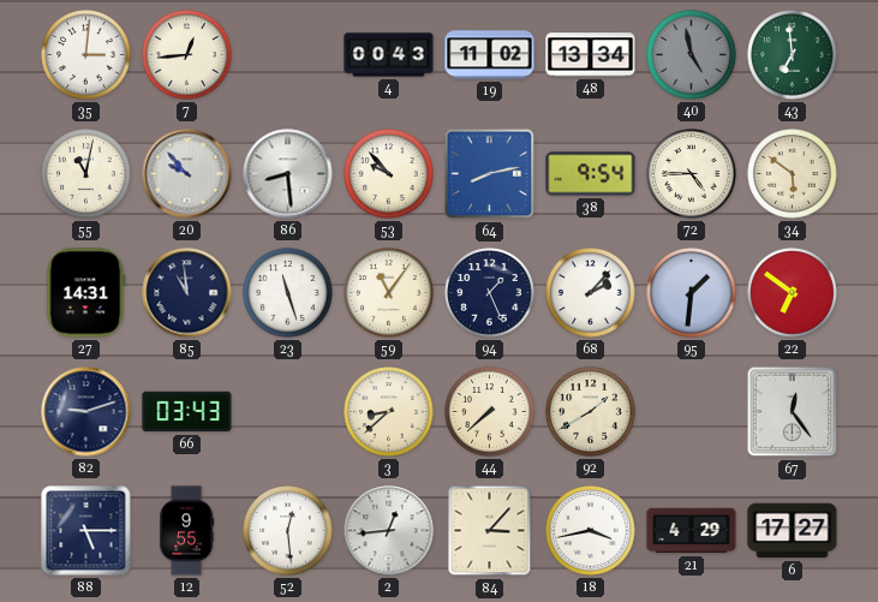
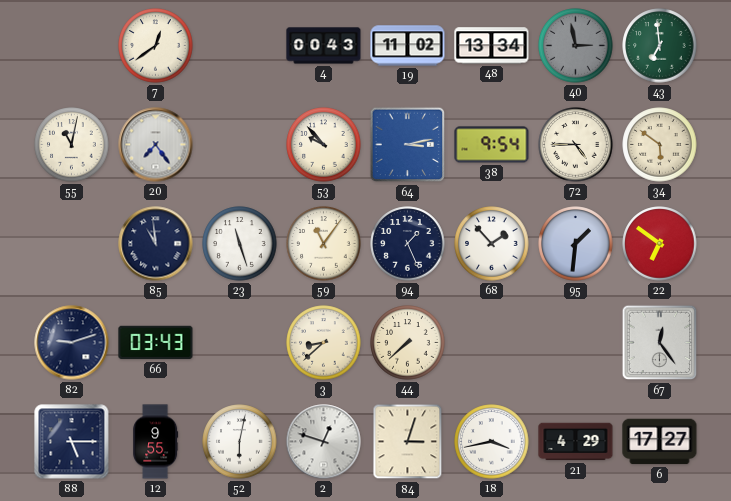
35: 3:01 -> none (86, 55)
7: 12:44 -> 12:39 (156, 46)
40: 4:58 -> 2:58 (576, 46)
20: 9:53 -> 7:24 (156, 145)
86: 8:29 -> none (288, 174)
64: 8:13 -> 3:13 (408, 145)
27: 14:31 -> none (86, 293)
68: 2:07 -> 1:53 (492, 244)
92: 1:40 -> none (591, 412)
52: 12:29 -> 6:02 (240, 442)
2: 12:44 -> 12:48 (324, 442)
84: 3:07 -> 3:03 (408, 442)
